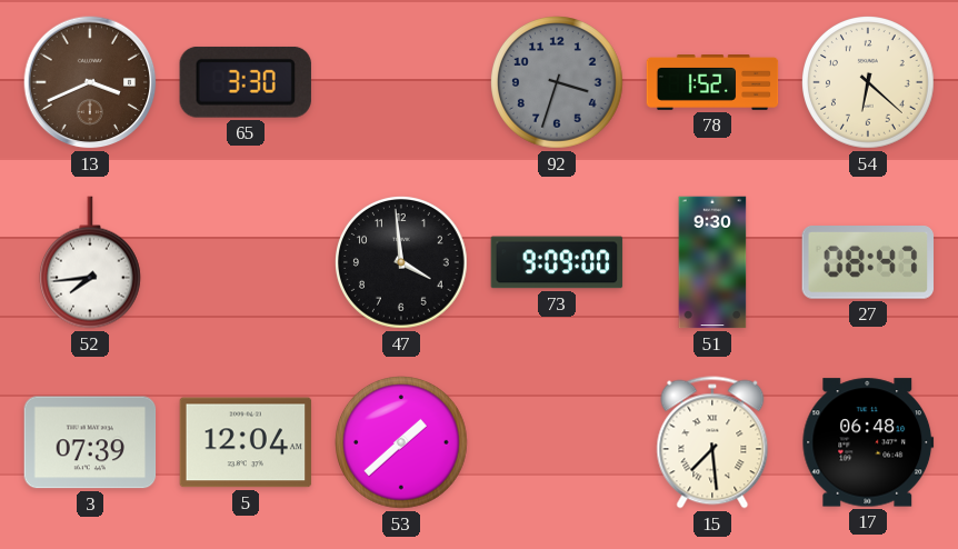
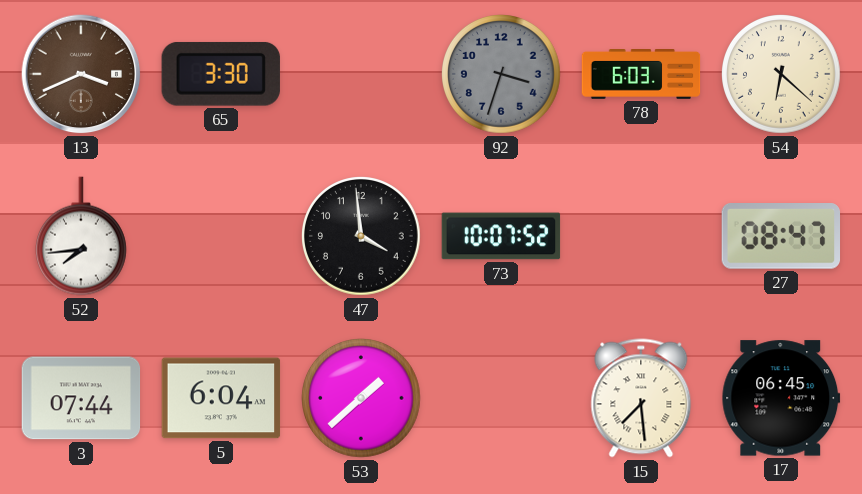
78: 1:52 -> 6:03 (641, 75)
73: 9:09 -> 10:07 (501, 236)
51: 9:30 -> none (712, 262)
3: 07:39 -> 07:44 (81, 398)
5: 12:04 -> 6:04 (221, 398)
17: 06:48 -> 06:45 (781, 398)
